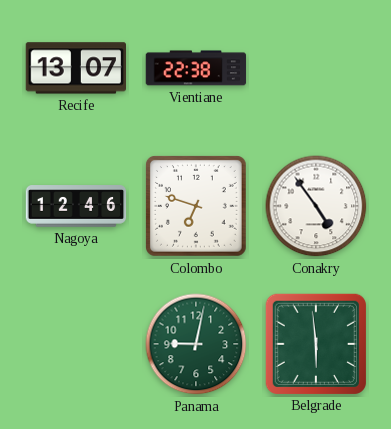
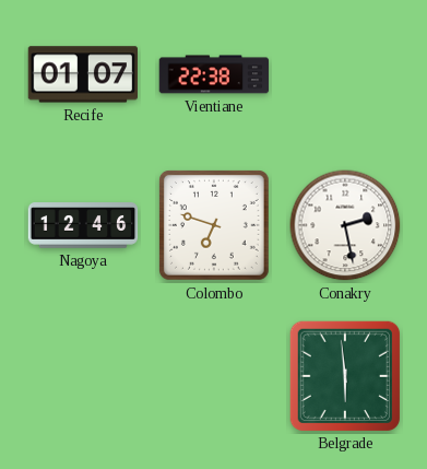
Recife: 13:07 -> 01:07 (82, 74)
Conakry: 4:54 -> 2:28 (345, 225)
Panama: 9:02 -> none (196, 344)
